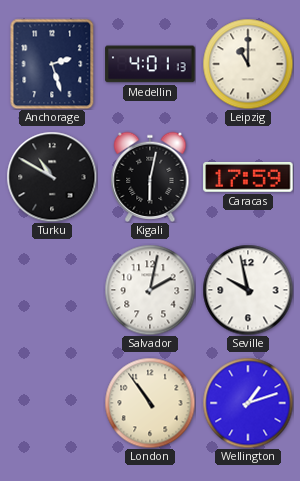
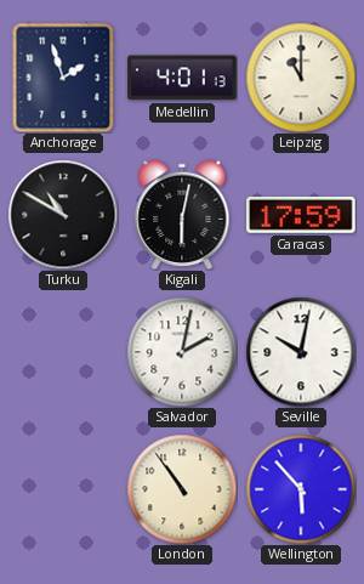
Anchorage: 2:27 -> 1:57 (63, 78)
Seville: 9:58 -> 10:02 (301, 352)
Wellington: 1:12 -> 5:53 (301, 489)
